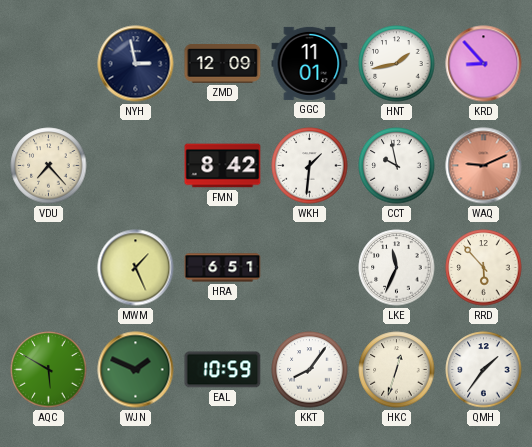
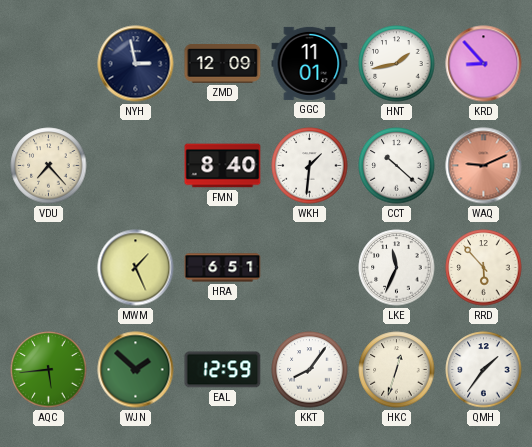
FMN: 8:42 -> 8:40 (223, 166)
CCT: 9:58 -> 10:22 (397, 166)
AQC: 5:50 -> 5:44 (49, 370)
WJN: 1:49 -> 1:52 (136, 370)
EAL: 10:59 -> 12:59 (223, 370)
